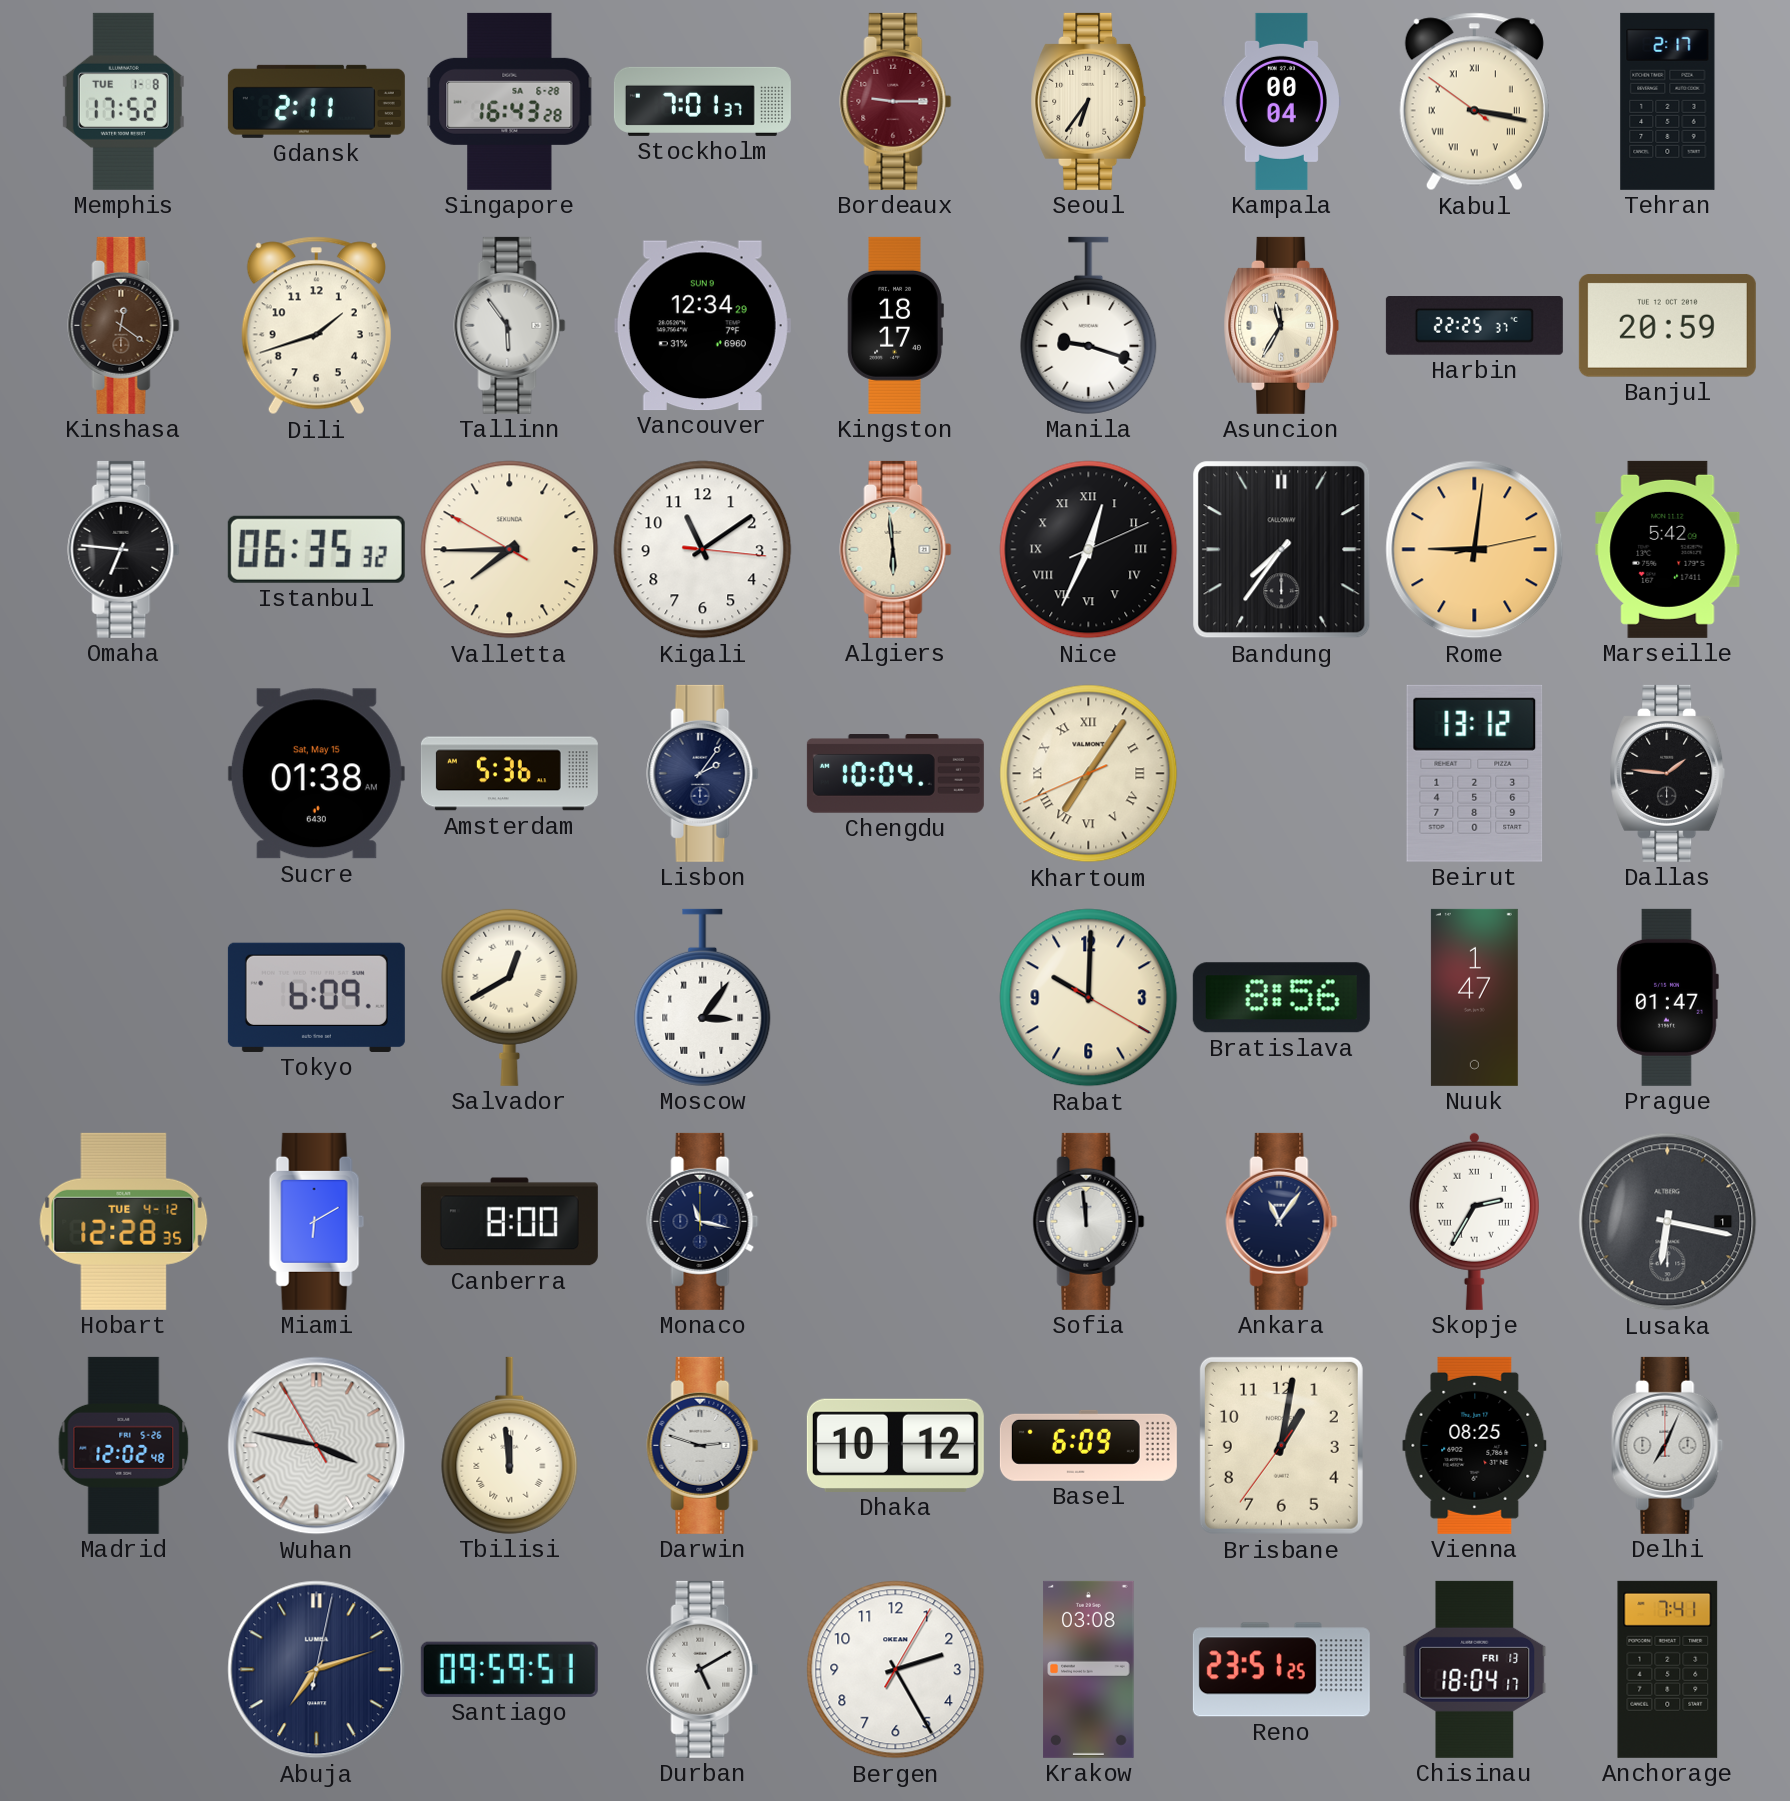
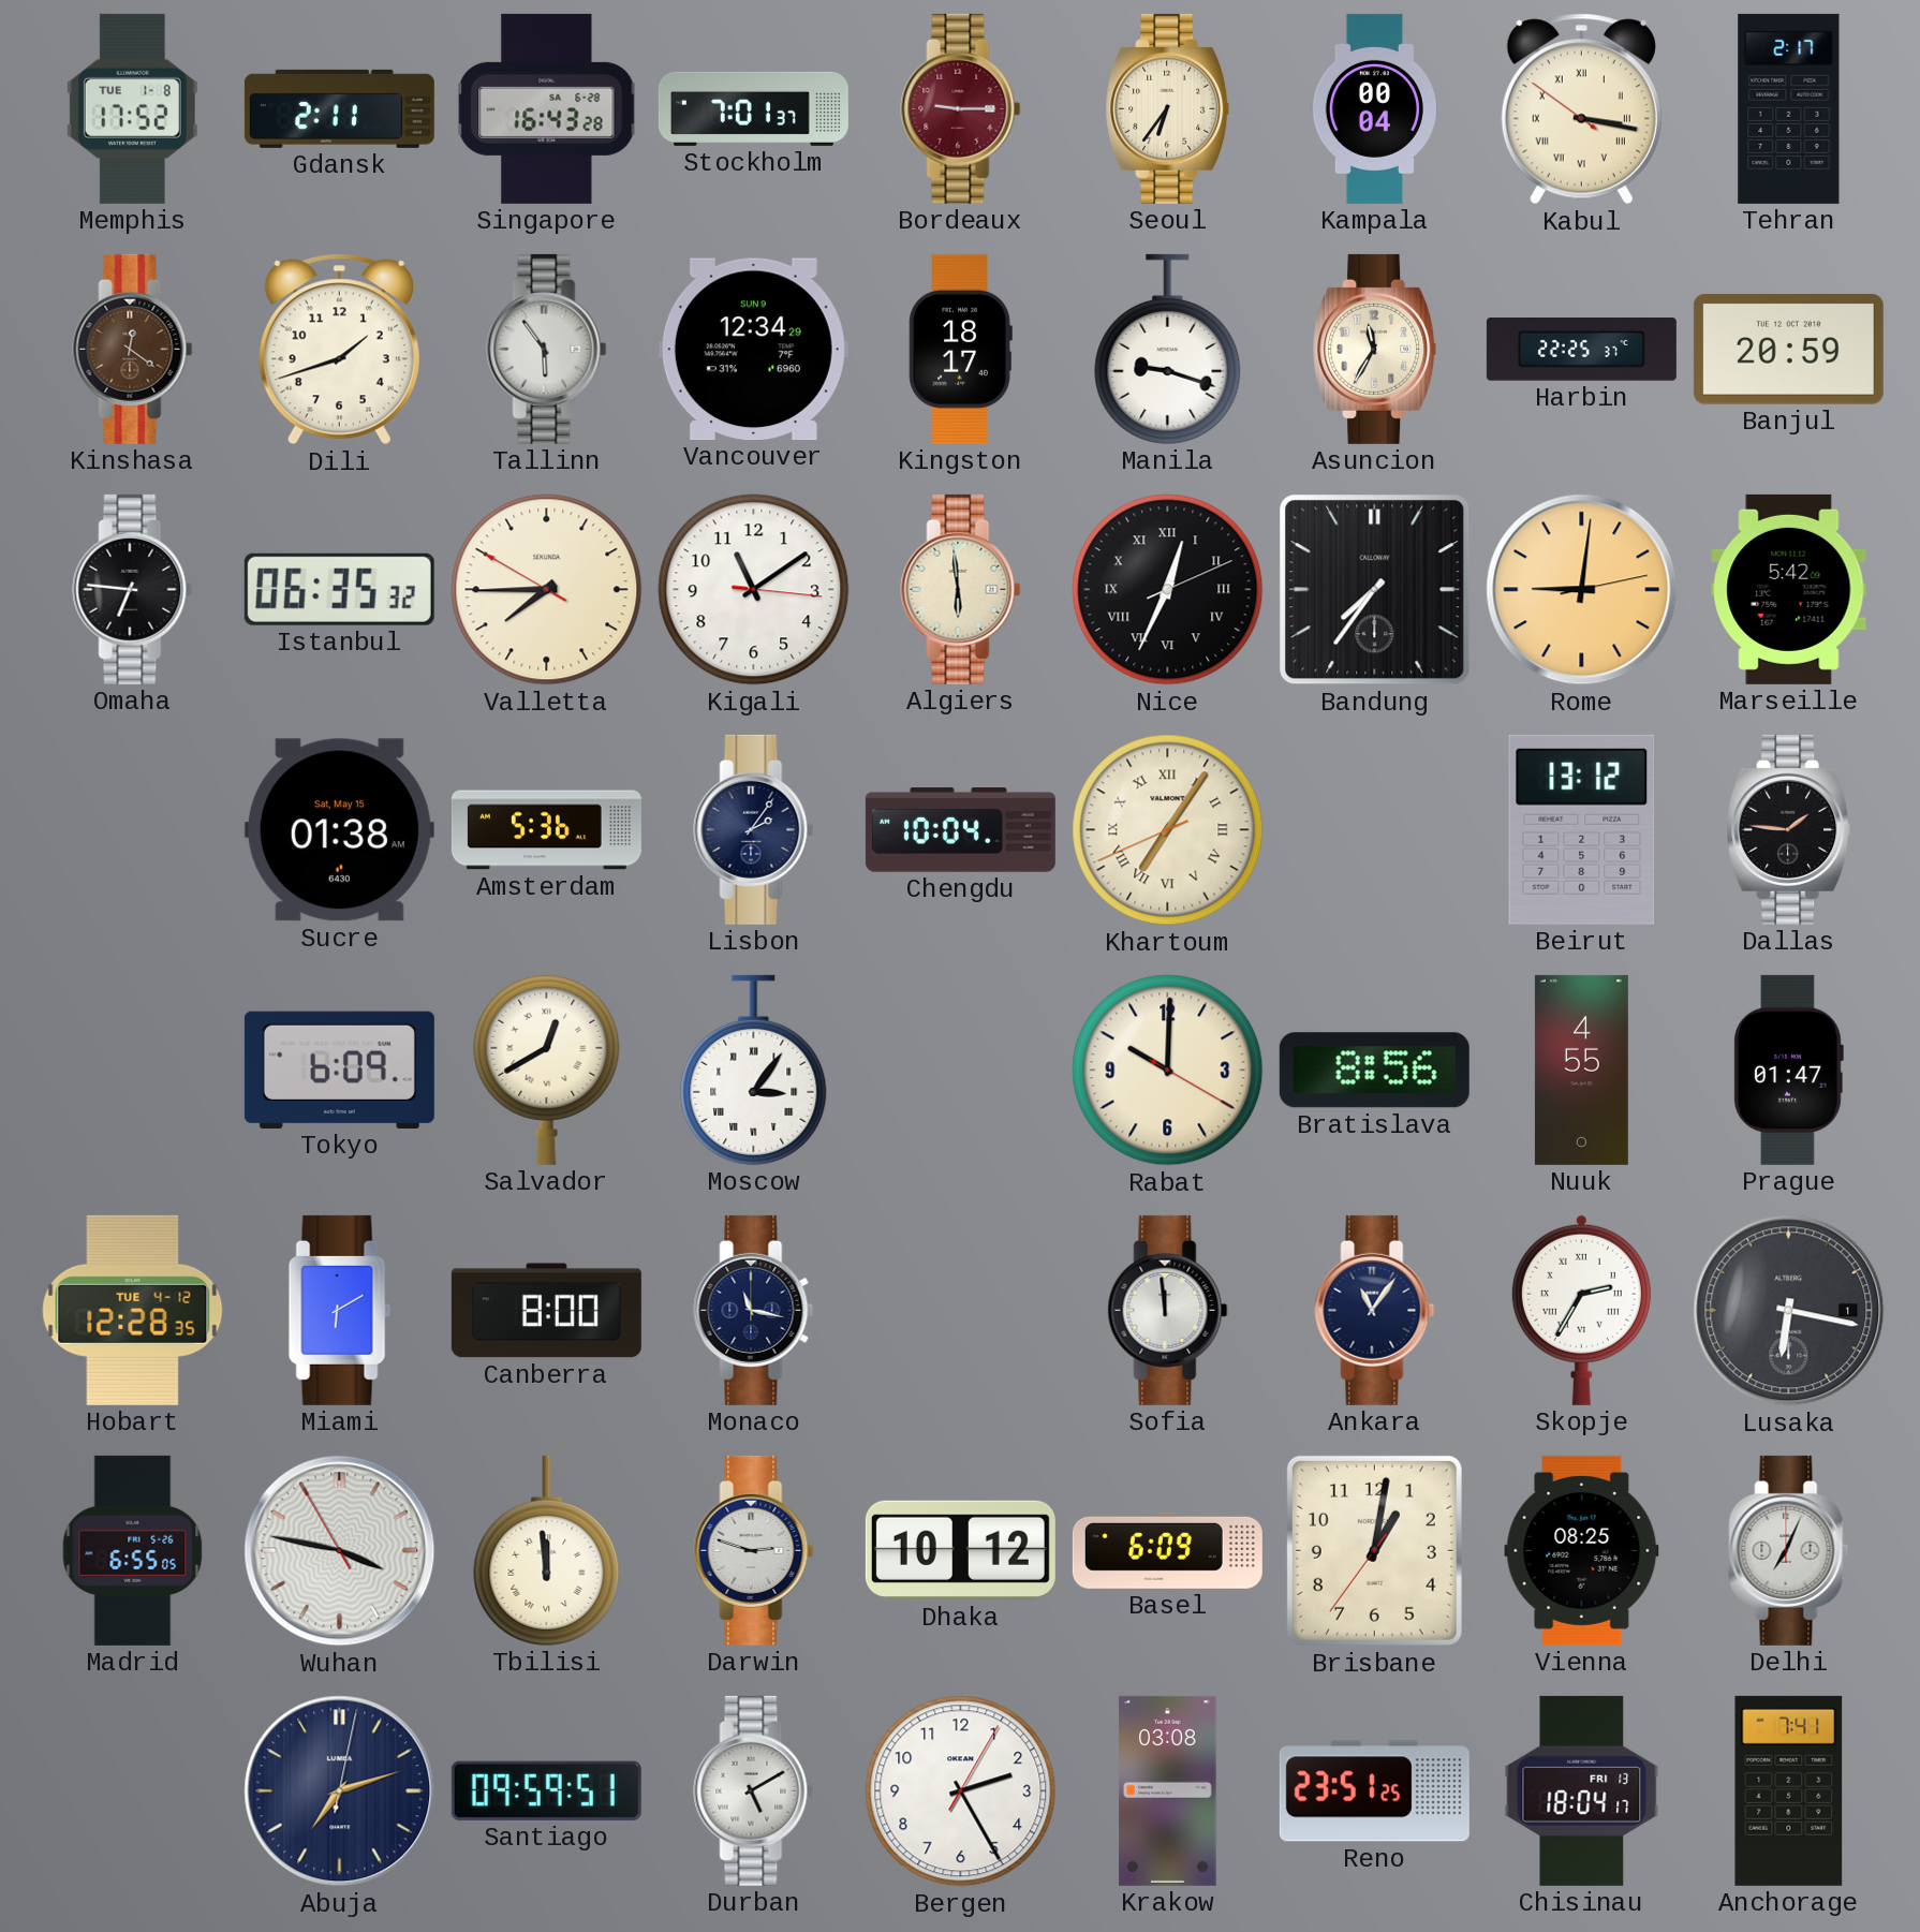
Nuuk: 1:47 -> 4:55 (1581, 1070)
Madrid: 12:02 -> 6:55 (133, 1550)
